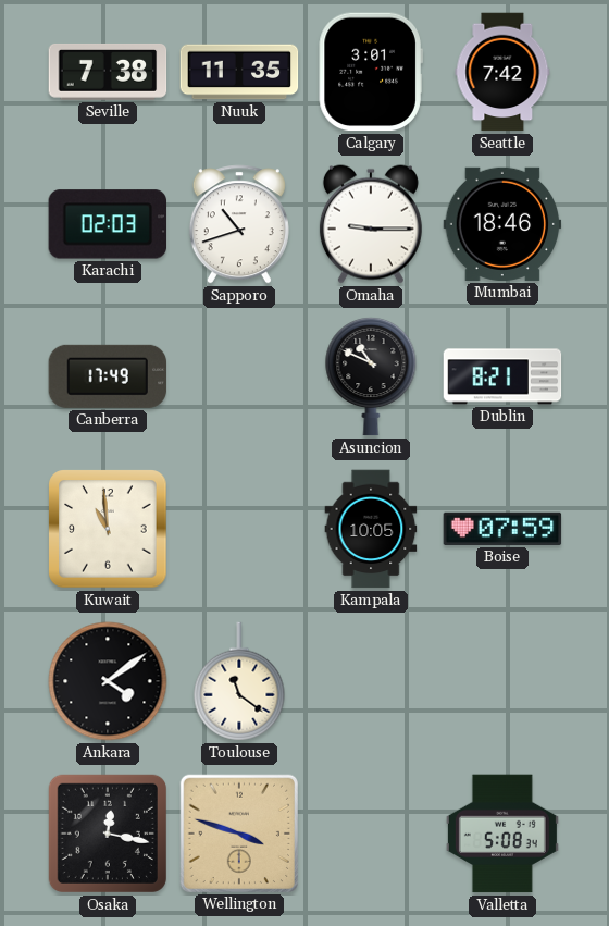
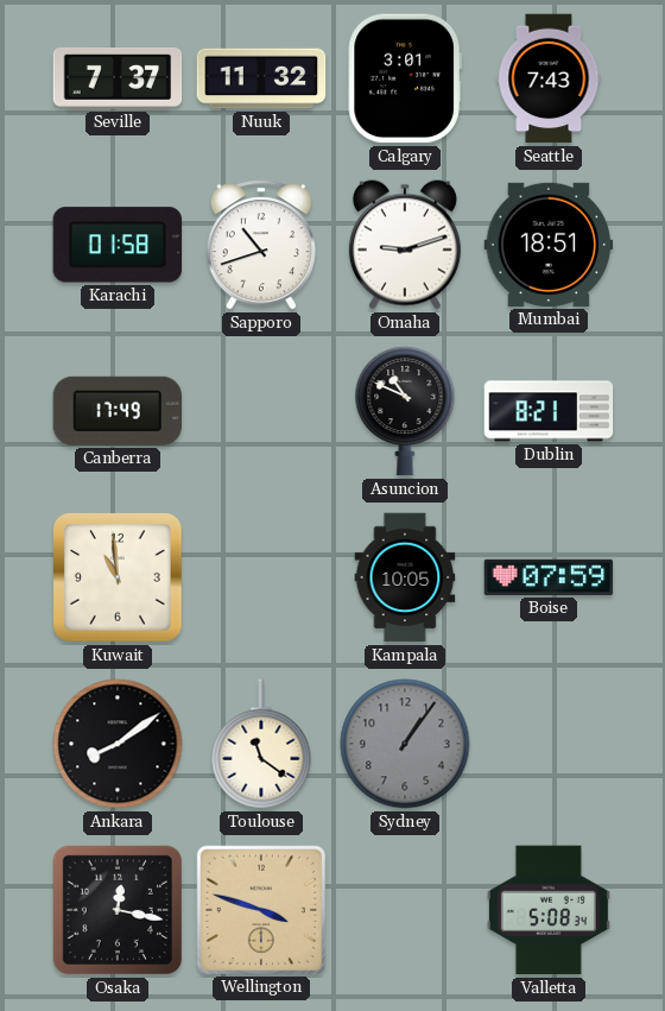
Seville: 7:38 -> 7:37 (118, 78)
Nuuk: 11:35 -> 11:32 (261, 78)
Seattle: 7:42 -> 7:43 (549, 78)
Karachi: 02:03 -> 01:58 (116, 245)
Omaha: 9:15 -> 9:12 (405, 245)
Mumbai: 18:46 -> 18:51 (549, 245)
Ankara: 4:09 -> 8:09 (118, 744)
Sydney: none -> 1:06 (405, 744)
